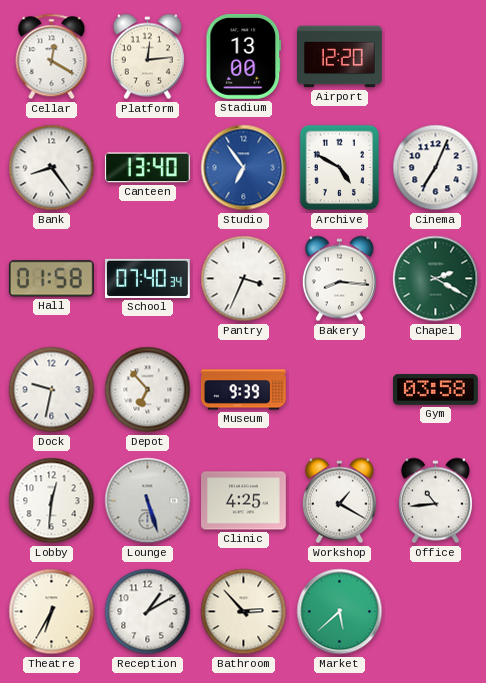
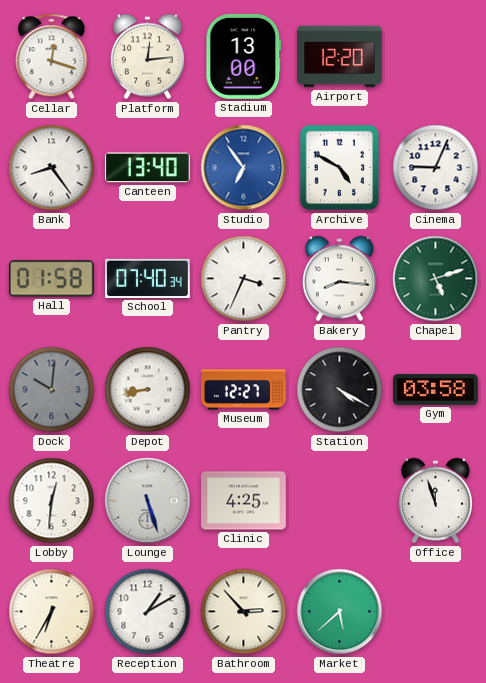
Cellar: 12:20 -> 12:18 (52, 57)
Cinema: 7:04 -> 9:04 (436, 168)
Chapel: 2:20 -> 5:12 (436, 279)
Dock: 9:32 -> 10:01 (52, 390)
Dock dial: white -> grey (52, 390)
Depot: 6:53 -> 8:43 (148, 390)
Museum: 9:39 -> 12:27 (244, 390)
Station: none -> 4:20 (340, 390)
Workshop: 1:20 -> none (339, 501)
Office: 10:44 -> 11:57 (435, 501)
